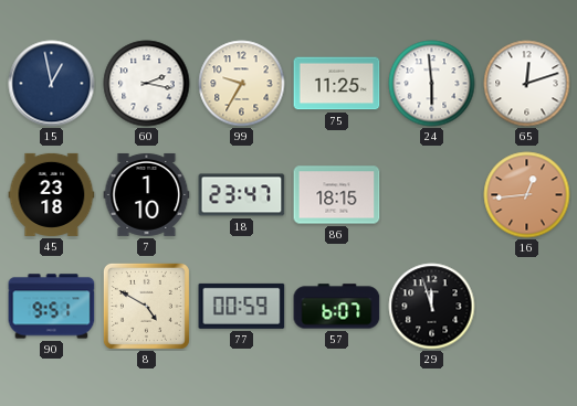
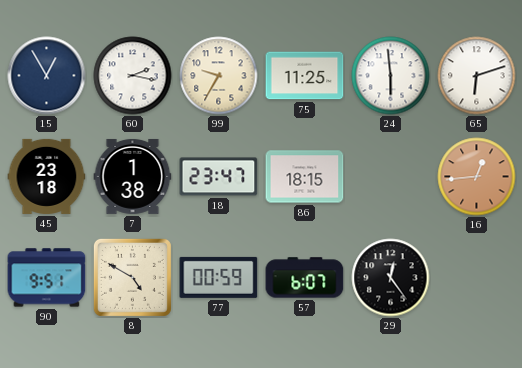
15: 12:58 -> 12:55 (47, 76)
65: 12:12 -> 6:12 (477, 76)
7: 1:10 -> 1:38 (133, 176)
29: 11:57 -> 12:24 (391, 278)
